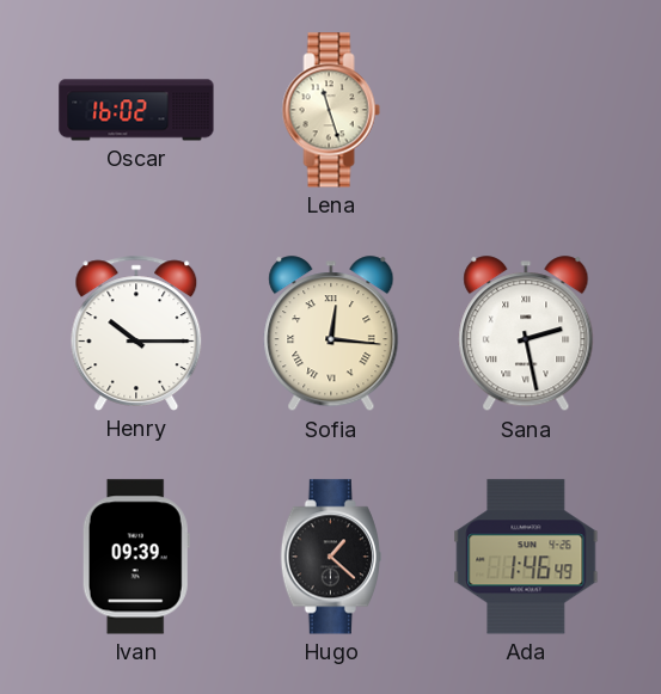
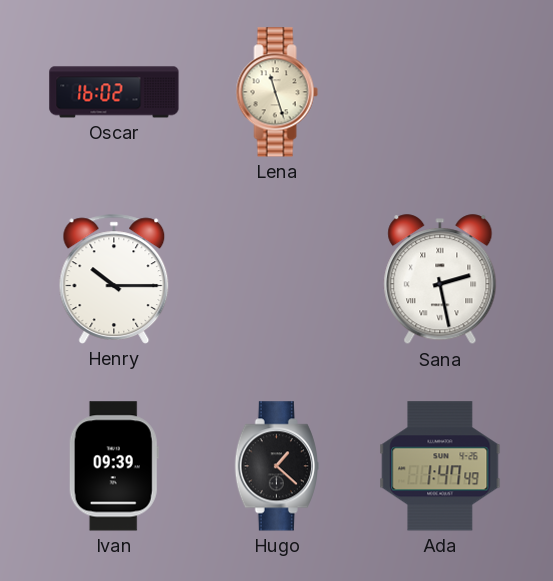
Sofia: 12:16 -> none (331, 334)
Ada: 1:46 -> 1:47 (440, 466)
